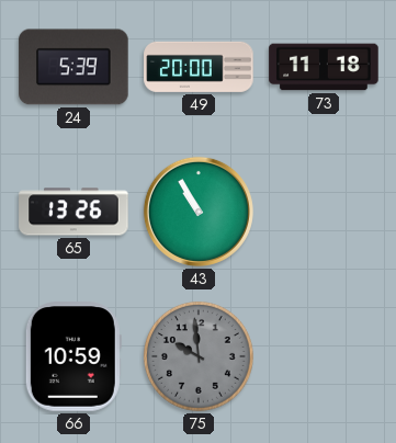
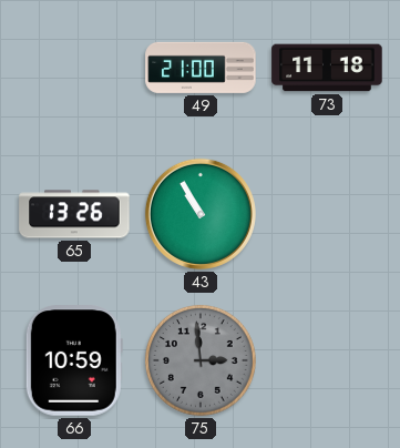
24: 5:39 -> none (73, 67)
49: 20:00 -> 21:00 (201, 68)
75: 9:59 -> 2:59 (201, 360)
